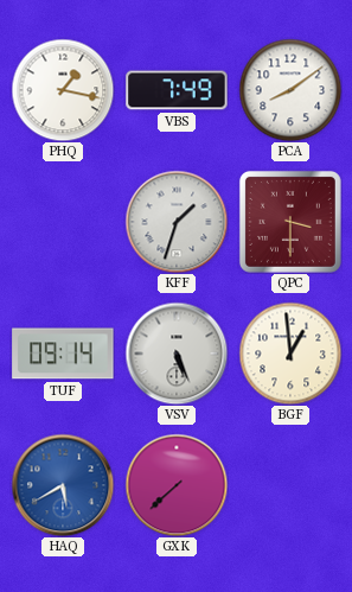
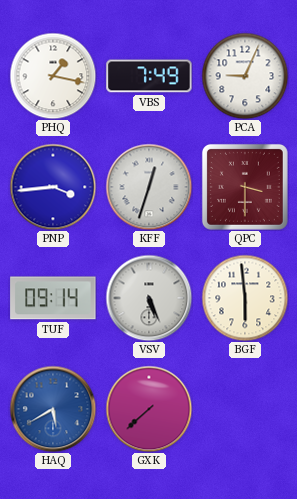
PCA: 8:09 -> 9:04 (245, 76)
PNP: none -> 3:44 (53, 187)
KFF: 1:33 -> 12:33 (149, 187)
BGF: 12:59 -> 5:59 (245, 298)
